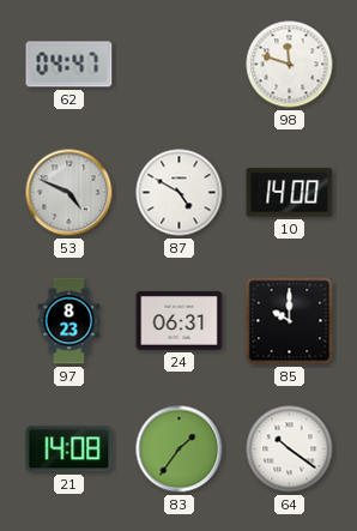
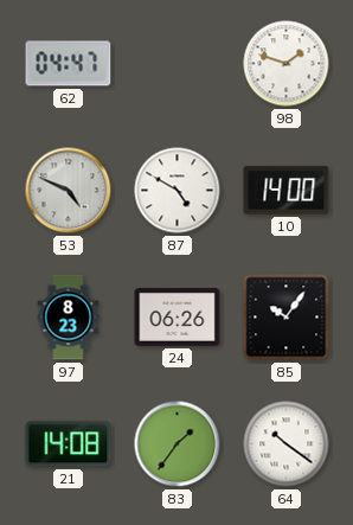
98: 11:48 -> 1:48 (287, 64)
24: 06:31 -> 06:26 (178, 318)
85: 10:00 -> 10:06 (287, 318)
